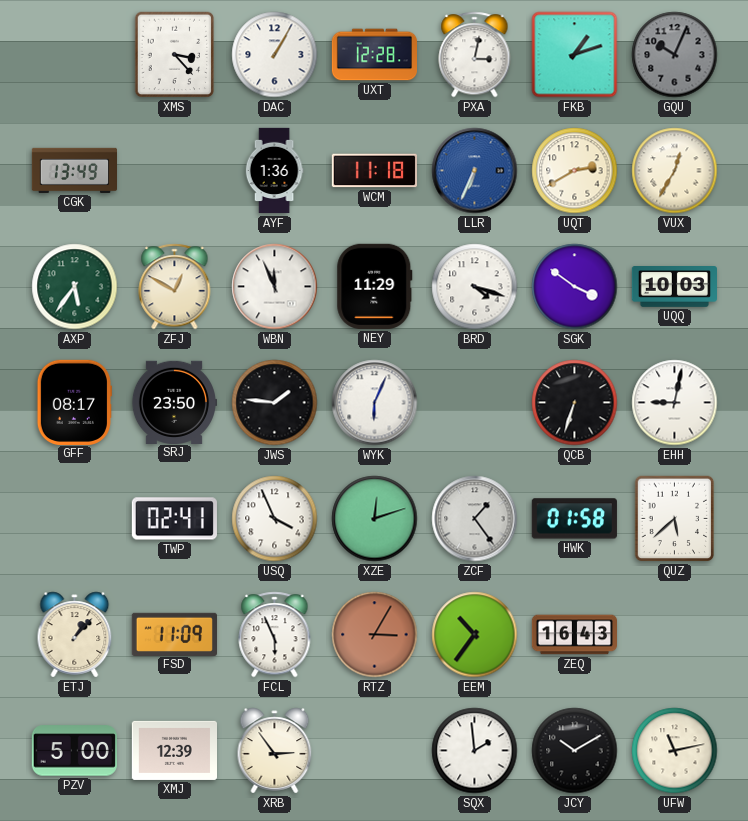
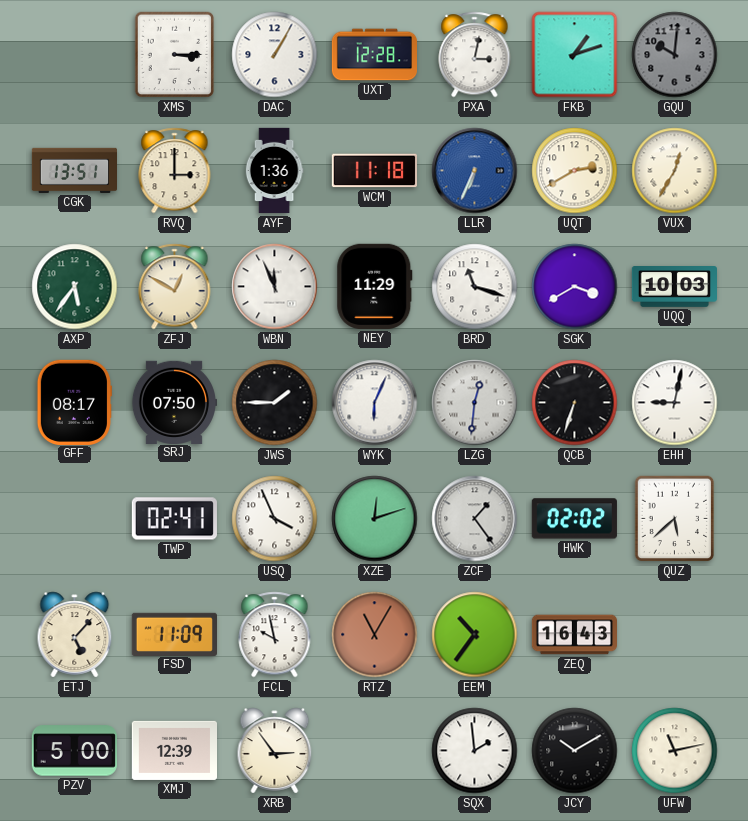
XMS: 3:23 -> 3:15 (175, 55)
GQU: 10:04 -> 10:01 (675, 55)
CGK: 13:49 -> 13:51 (74, 170)
RVQ: none -> 3:00 (175, 171)
BRD: 4:18 -> 11:18 (475, 287)
SGK: 3:51 -> 3:40 (575, 287)
SRJ: 23:50 -> 07:50 (173, 402)
JWS: 1:46 -> 1:45 (275, 403)
LZG: none -> 12:31 (475, 403)
HWK: 01:58 -> 02:02 (574, 519)
ETJ: 1:07 -> 5:07 (75, 635)
FCL: 5:56 -> 9:58 (275, 635)
RTZ: 3:05 -> 11:05 (375, 635)
